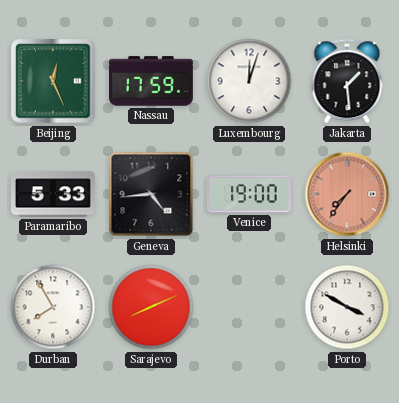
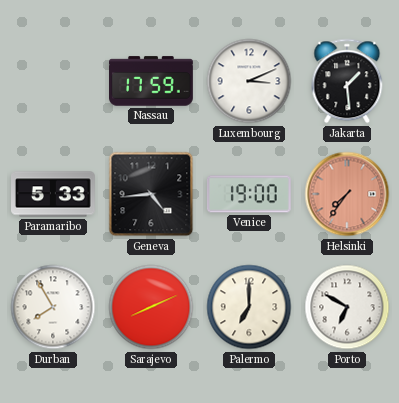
Beijing: 12:26 -> none (53, 81)
Luxembourg: 12:03 -> 3:11 (249, 81)
Palermo: none -> 7:00 (249, 307)
Porto: 3:50 -> 6:50 (347, 307)
